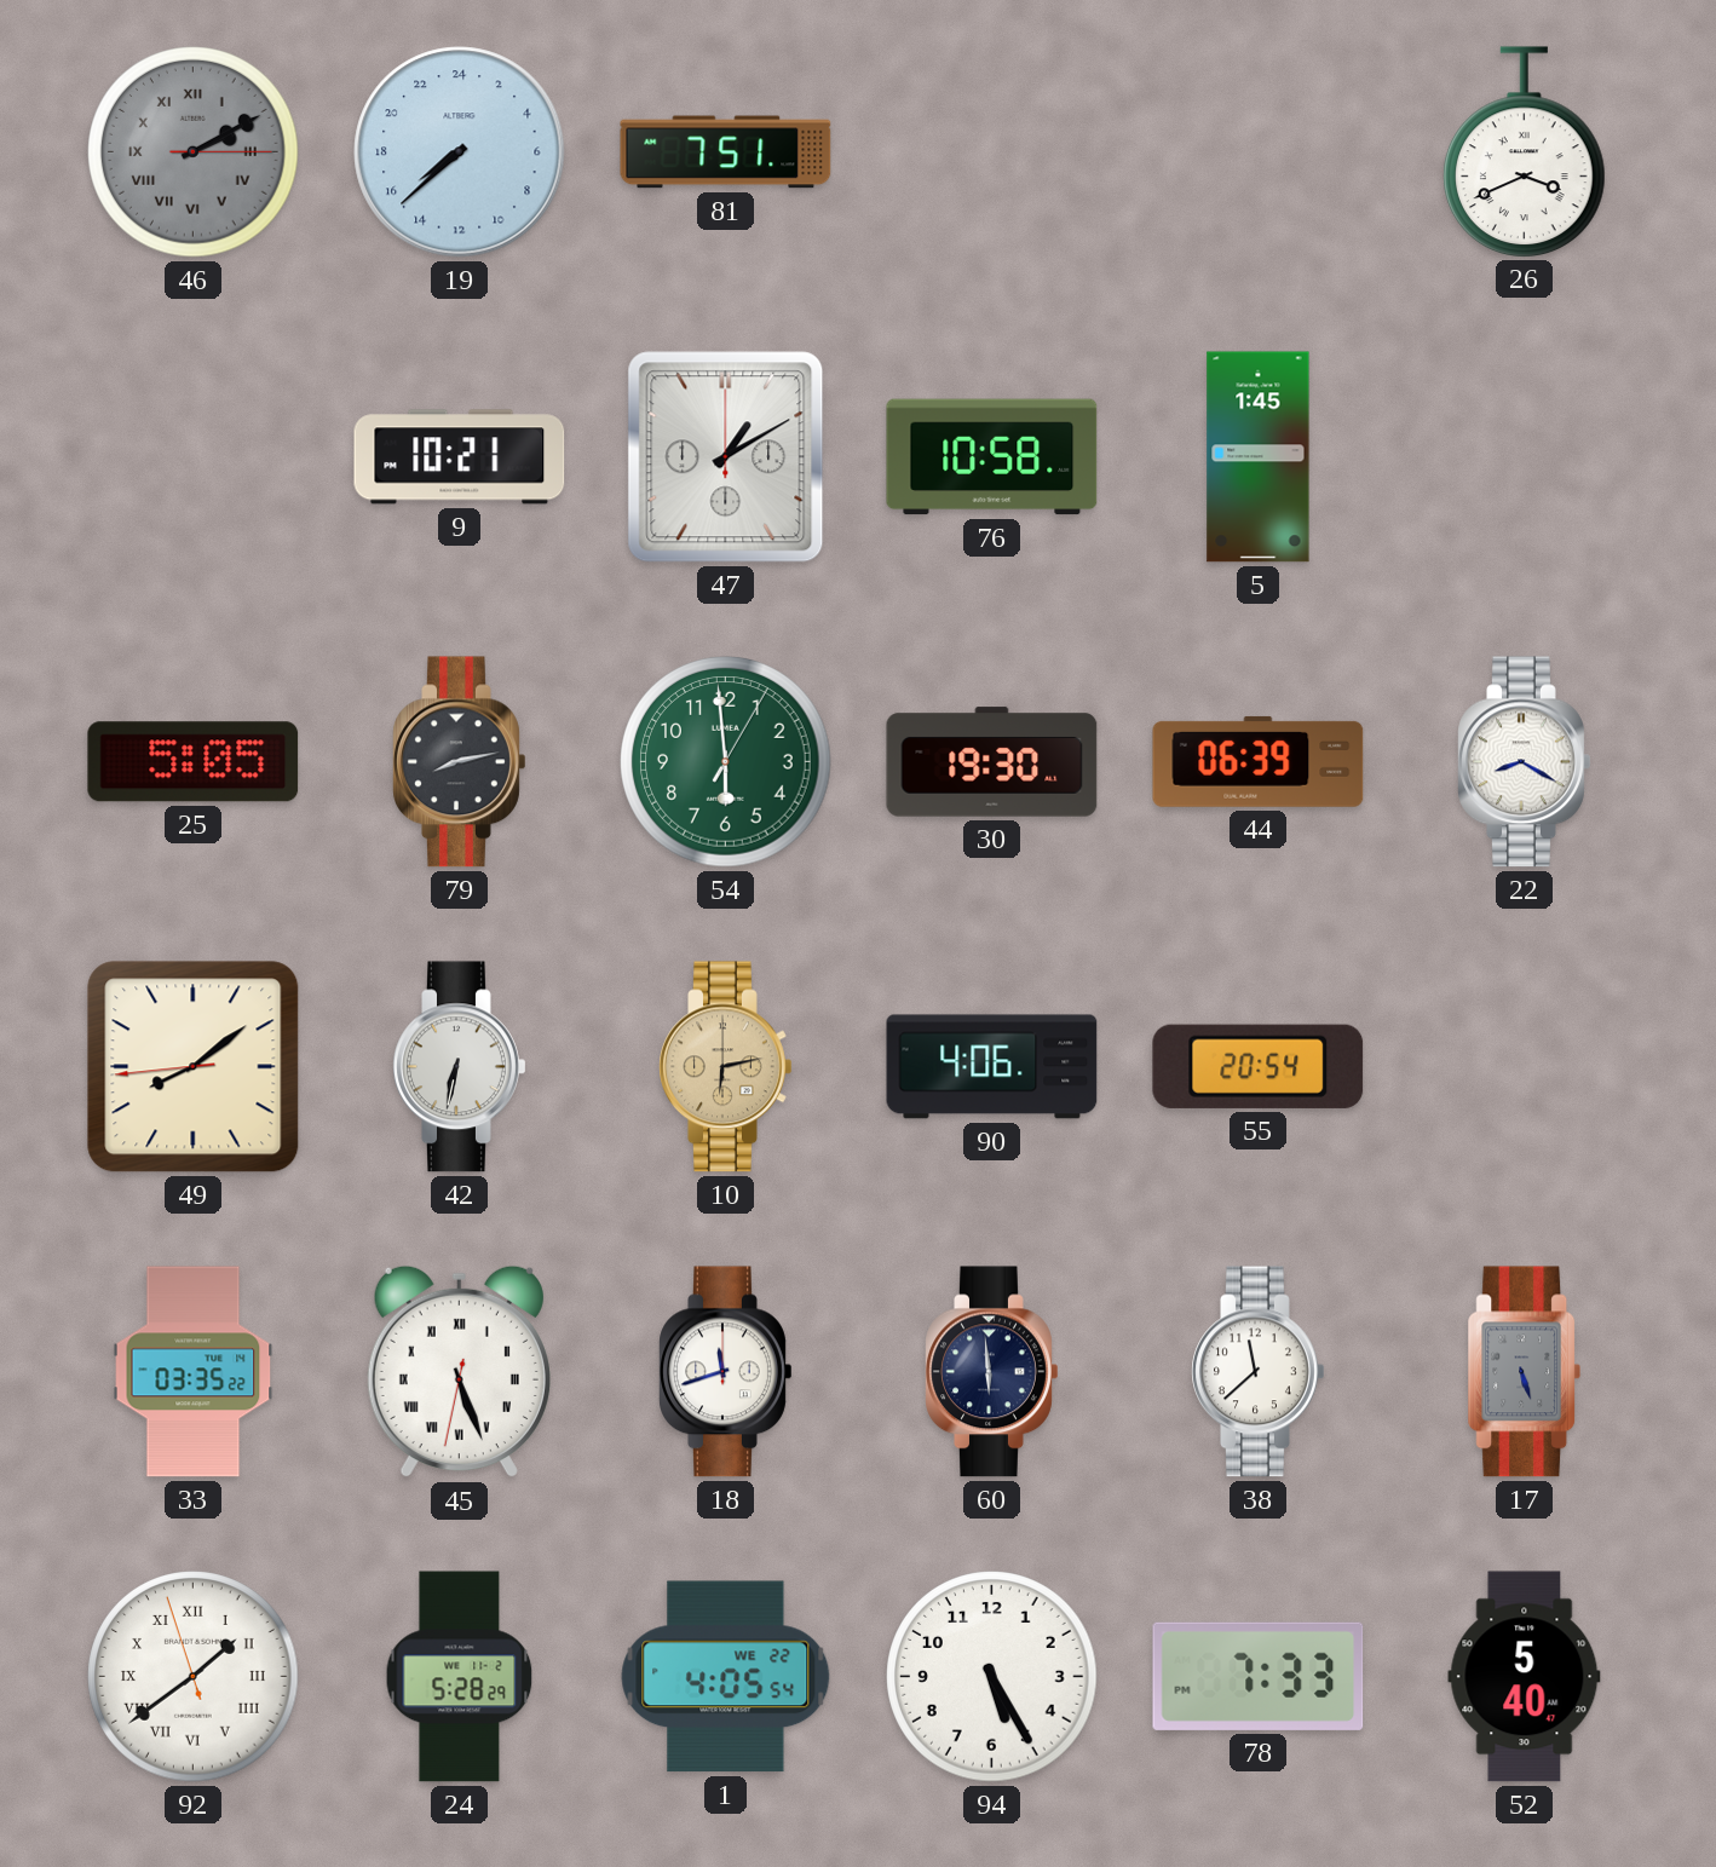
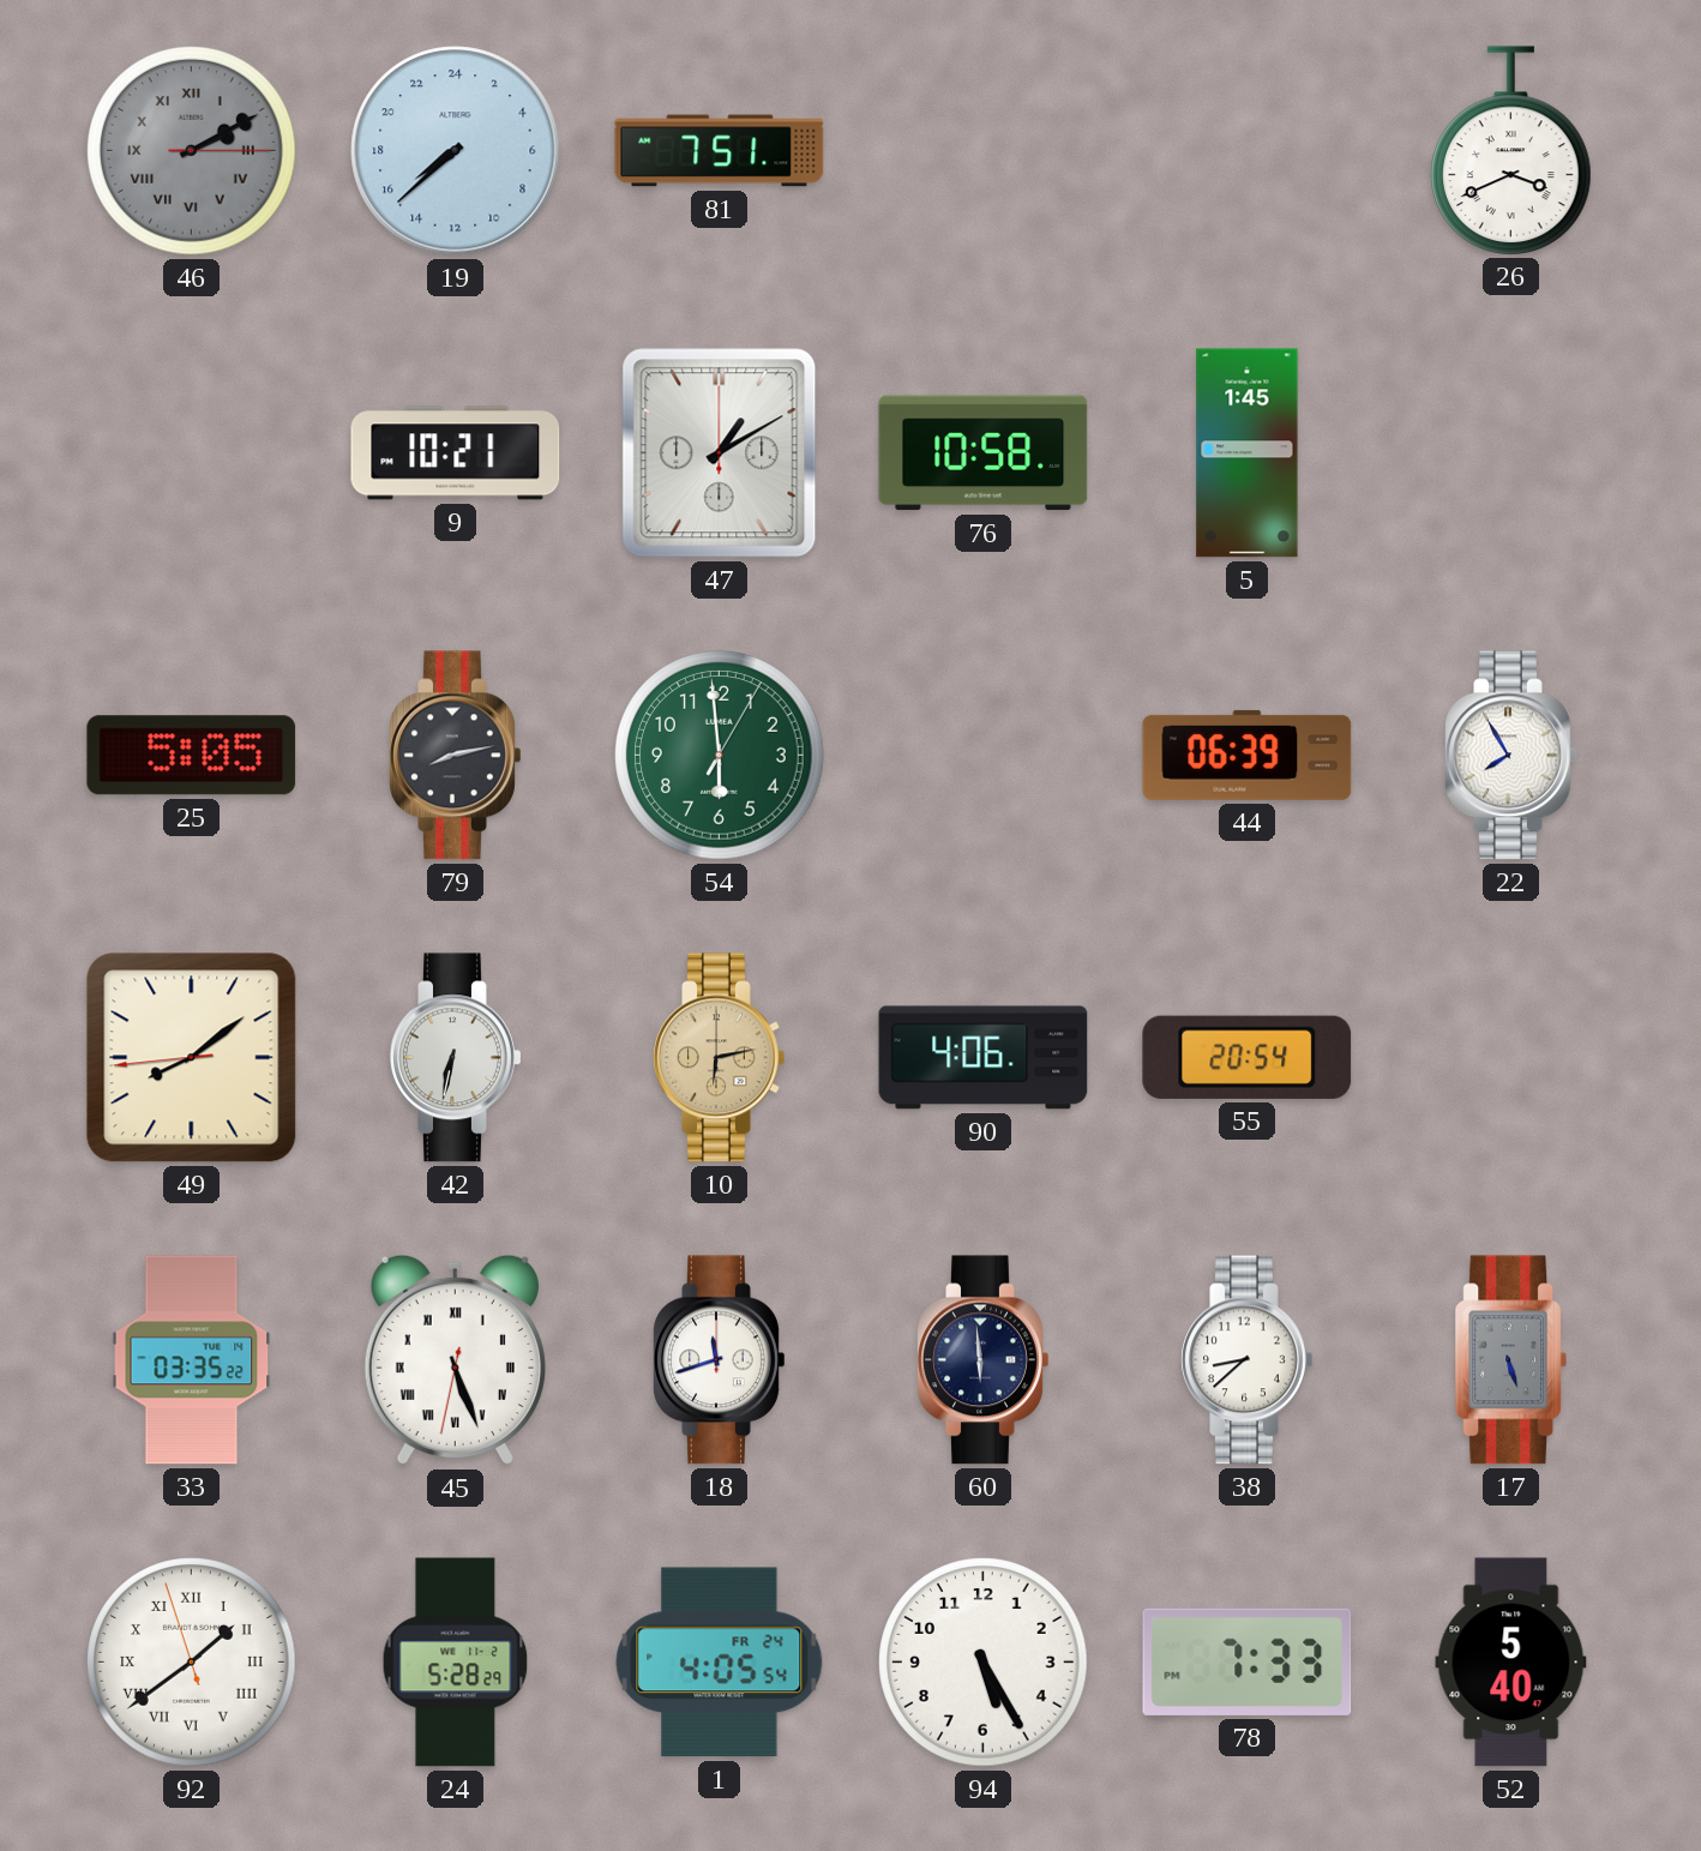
30: 19:30 -> none (992, 762)
22: 8:20 -> 7:55 (1511, 756)
38: 11:38 -> 8:38 (1248, 1360)
1 date: WE 22 -> FR 24 (720, 1663)
